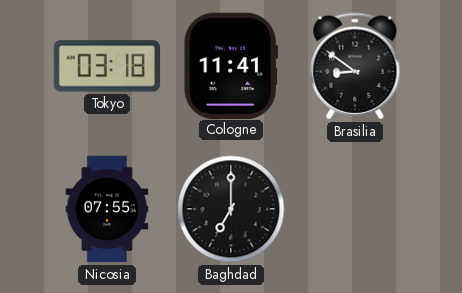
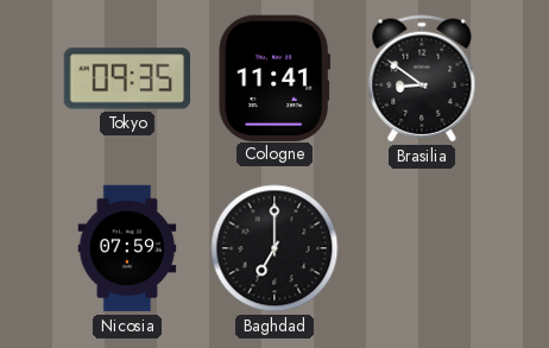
Tokyo: 03:18 -> 09:35 (127, 78)
Nicosia: 07:55 -> 07:59 (127, 248)
